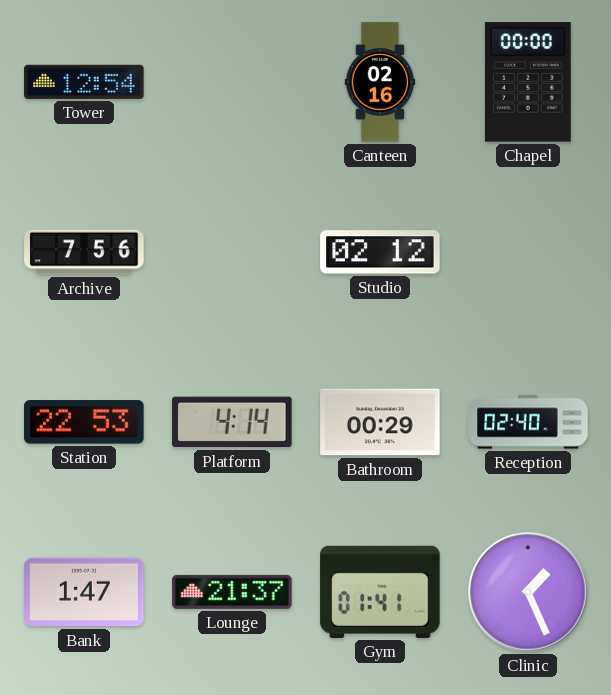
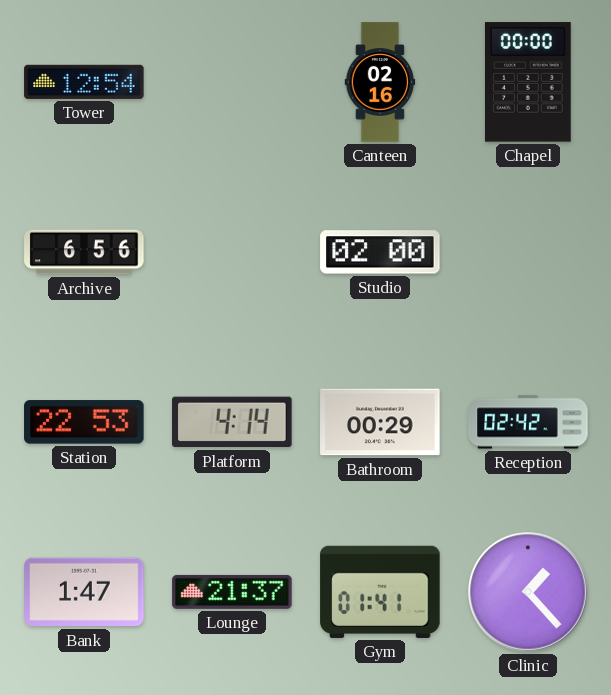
Archive: 7:56 -> 6:56 (84, 252)
Studio: 02:12 -> 02:00 (380, 252)
Reception: 02:40 -> 02:42 (528, 422)
Clinic: 1:26 -> 1:23 (529, 593)
